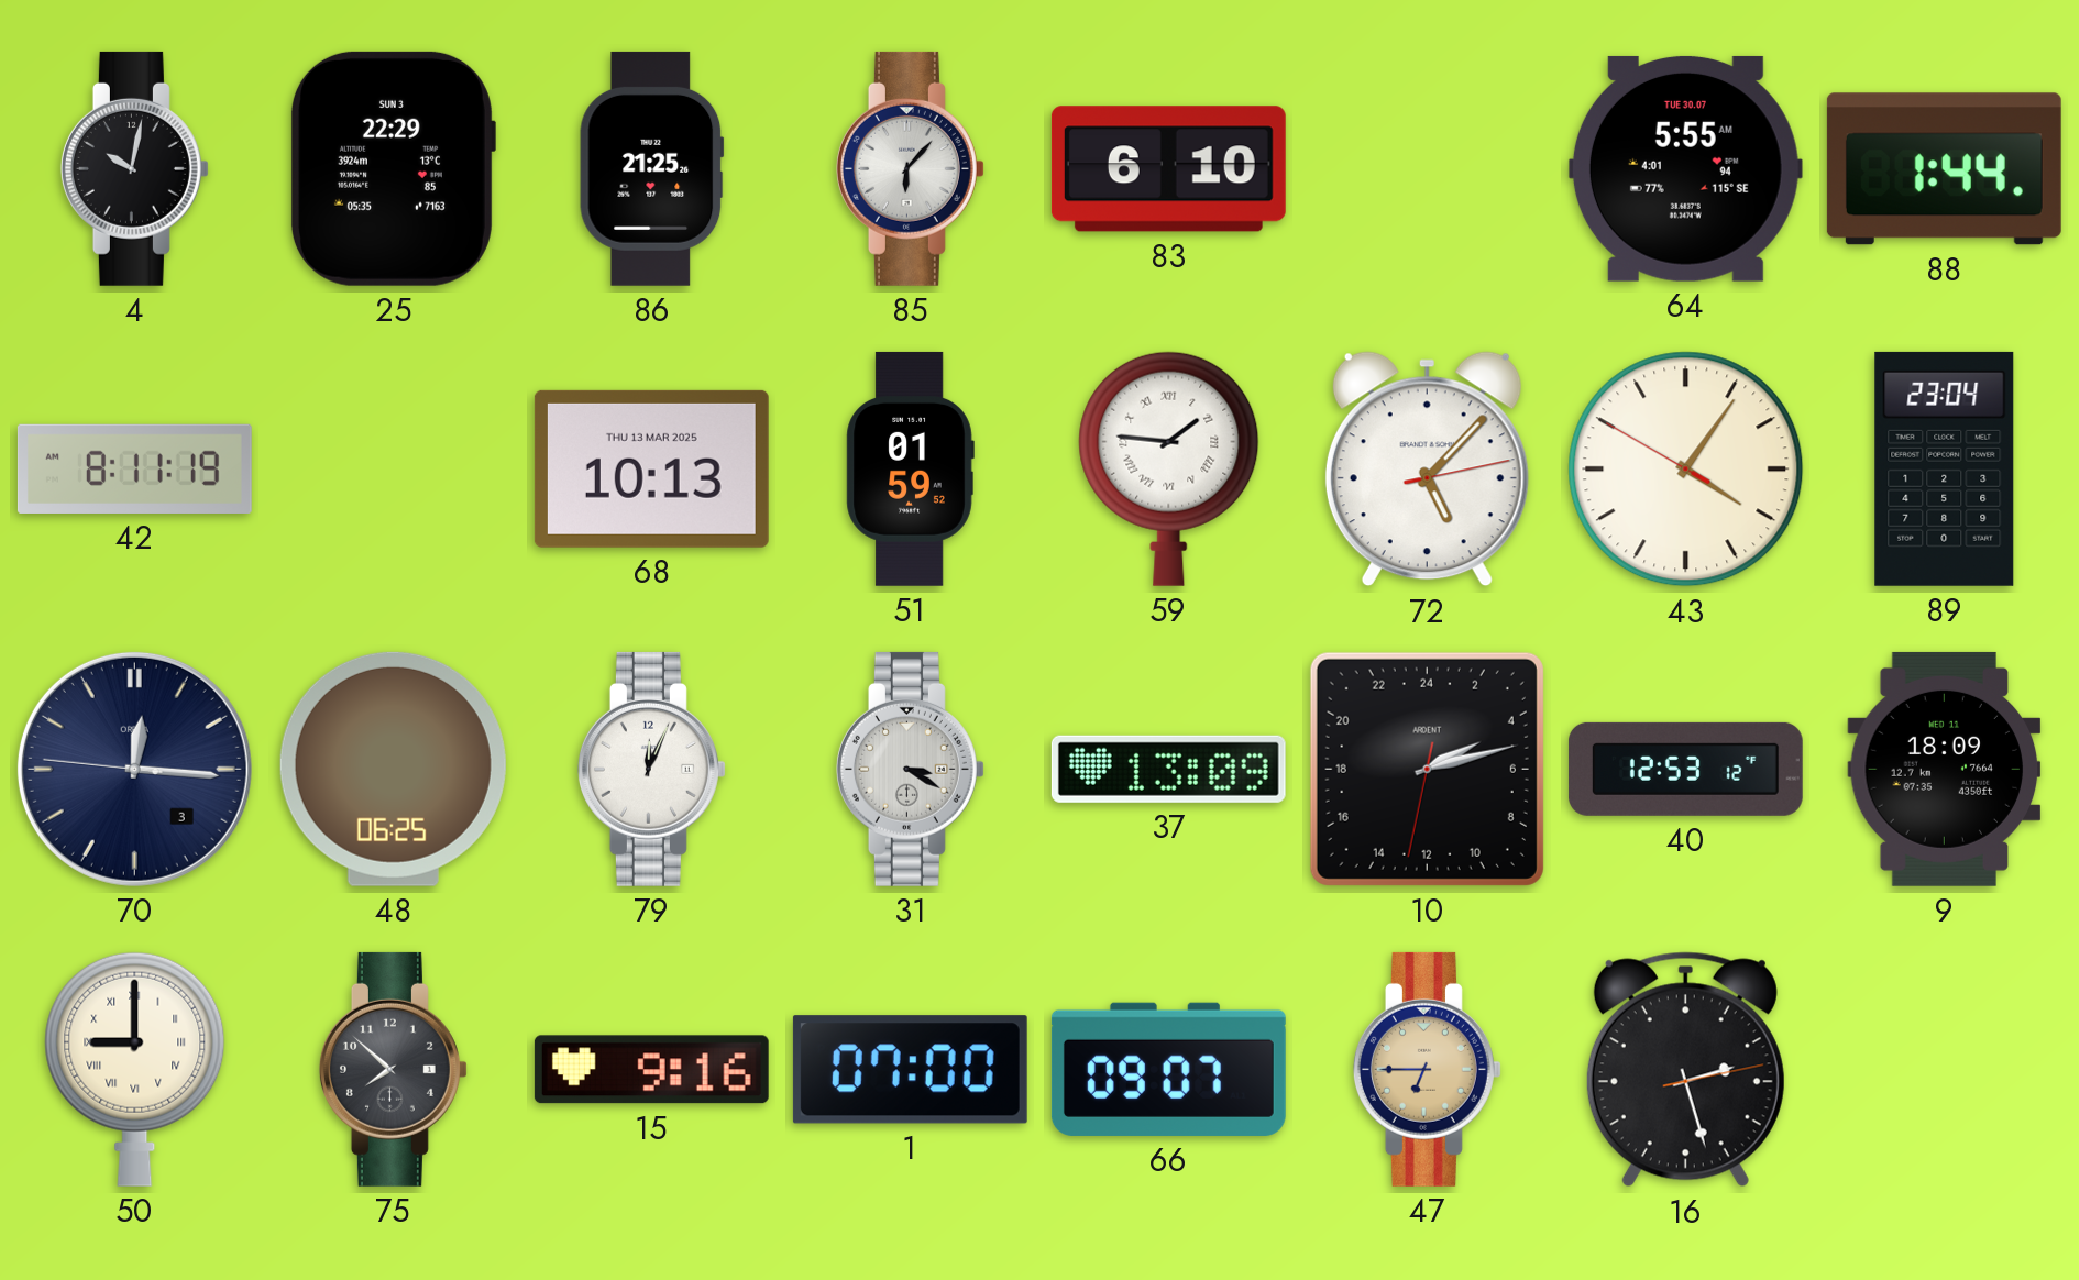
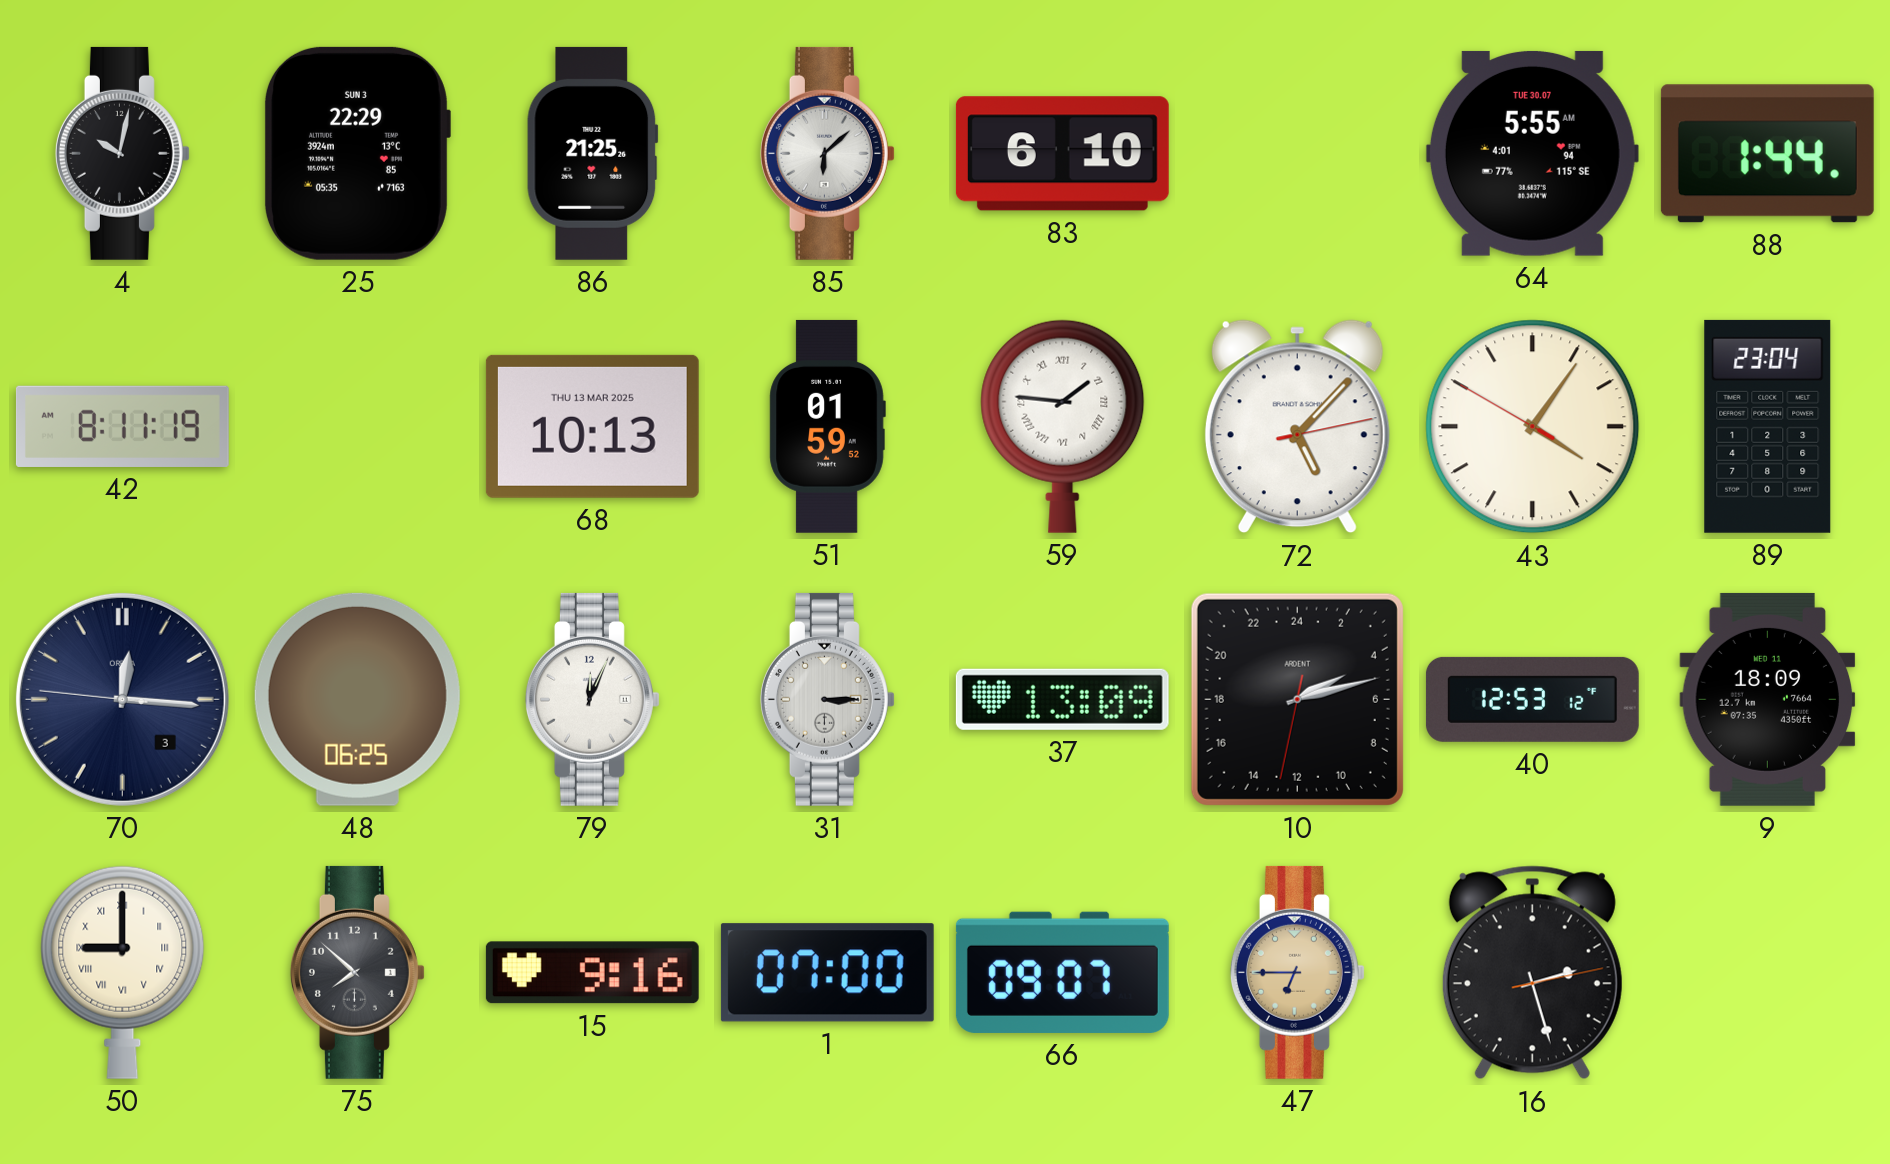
85: 6:07 -> 6:08 (827, 153)
31: 3:20 -> 3:15 (827, 699)
